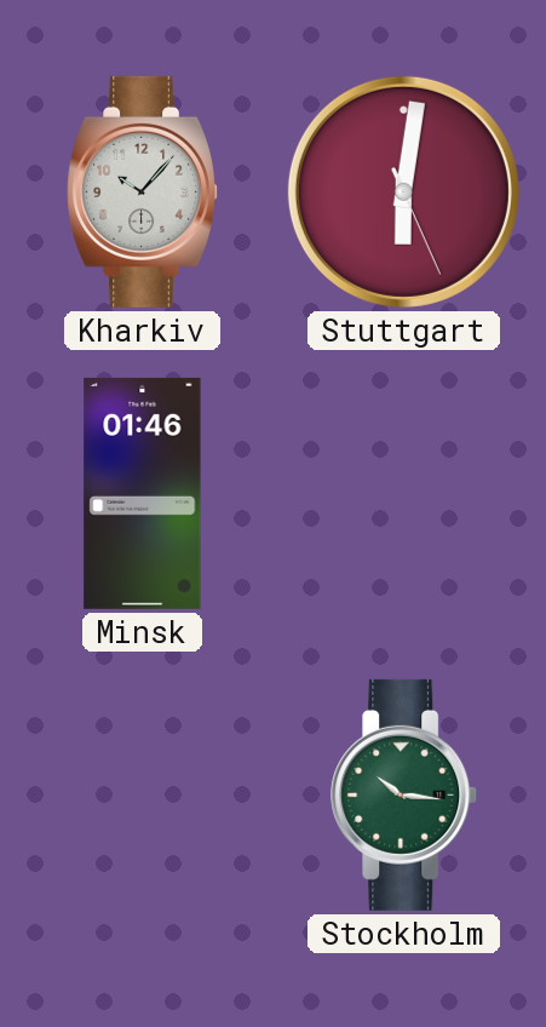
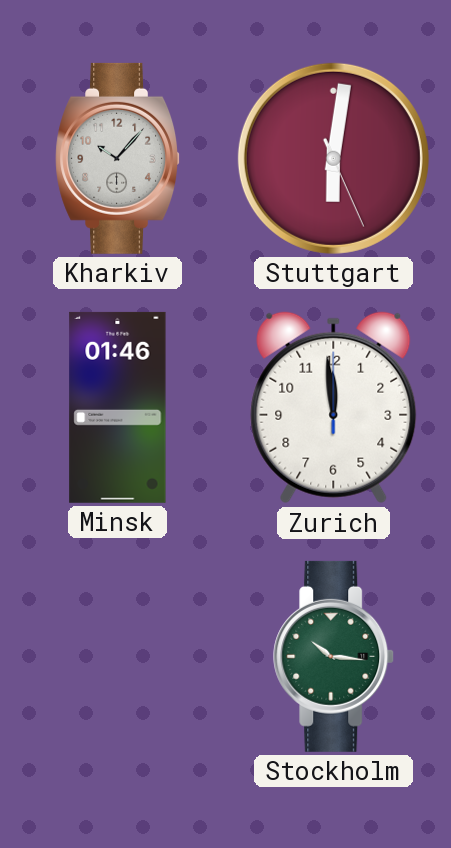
Zurich: none -> 11:59 (334, 408)
